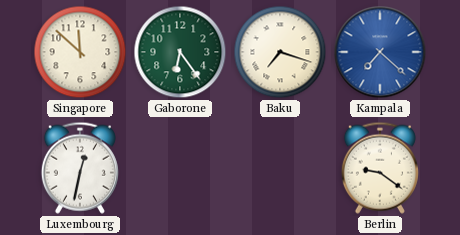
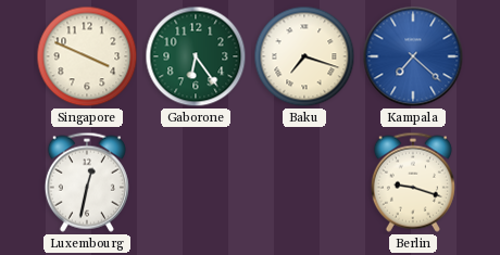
Singapore: 11:52 -> 3:49 (87, 56)
Berlin: 9:21 -> 9:18 (413, 182)
